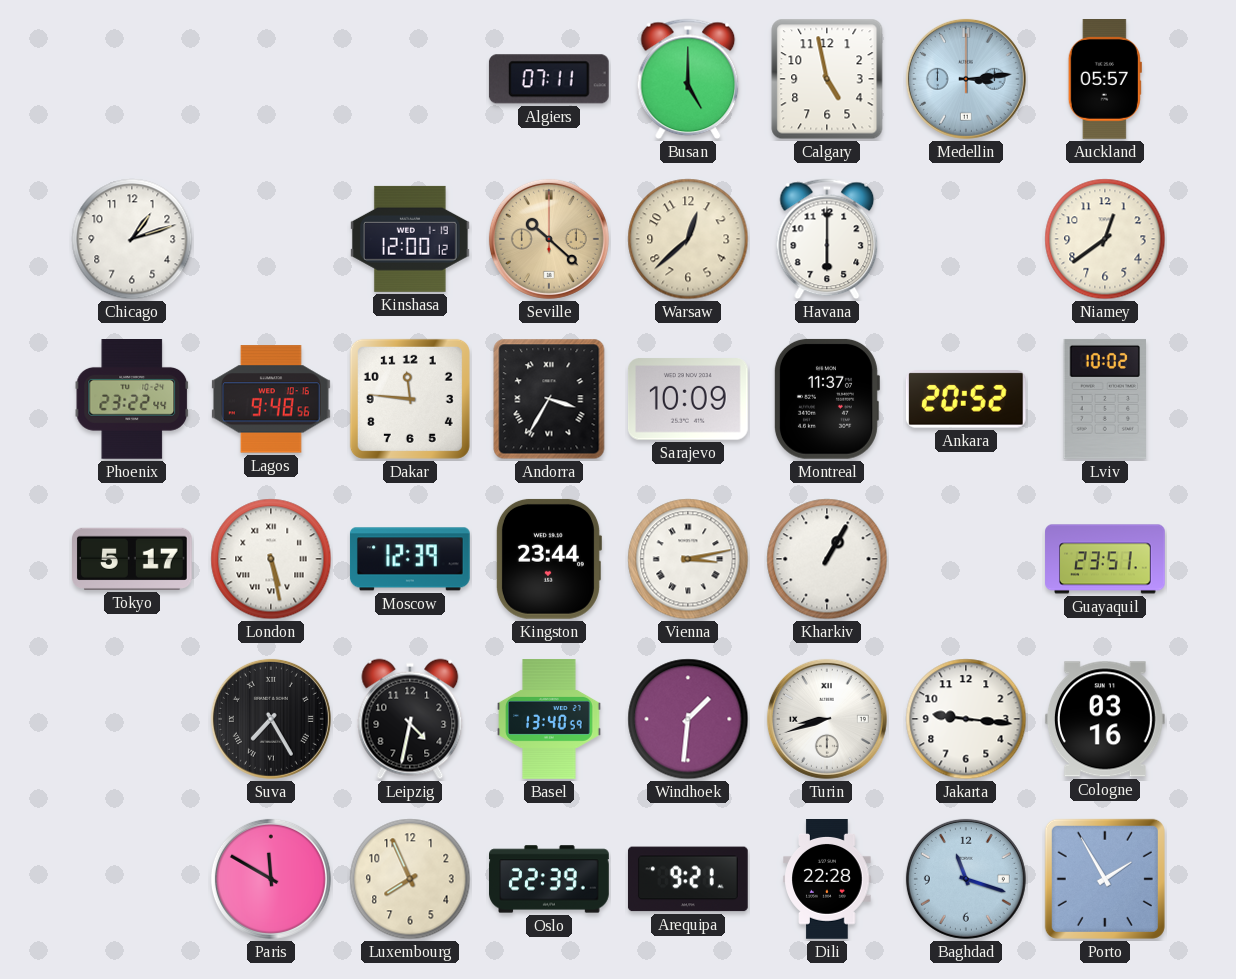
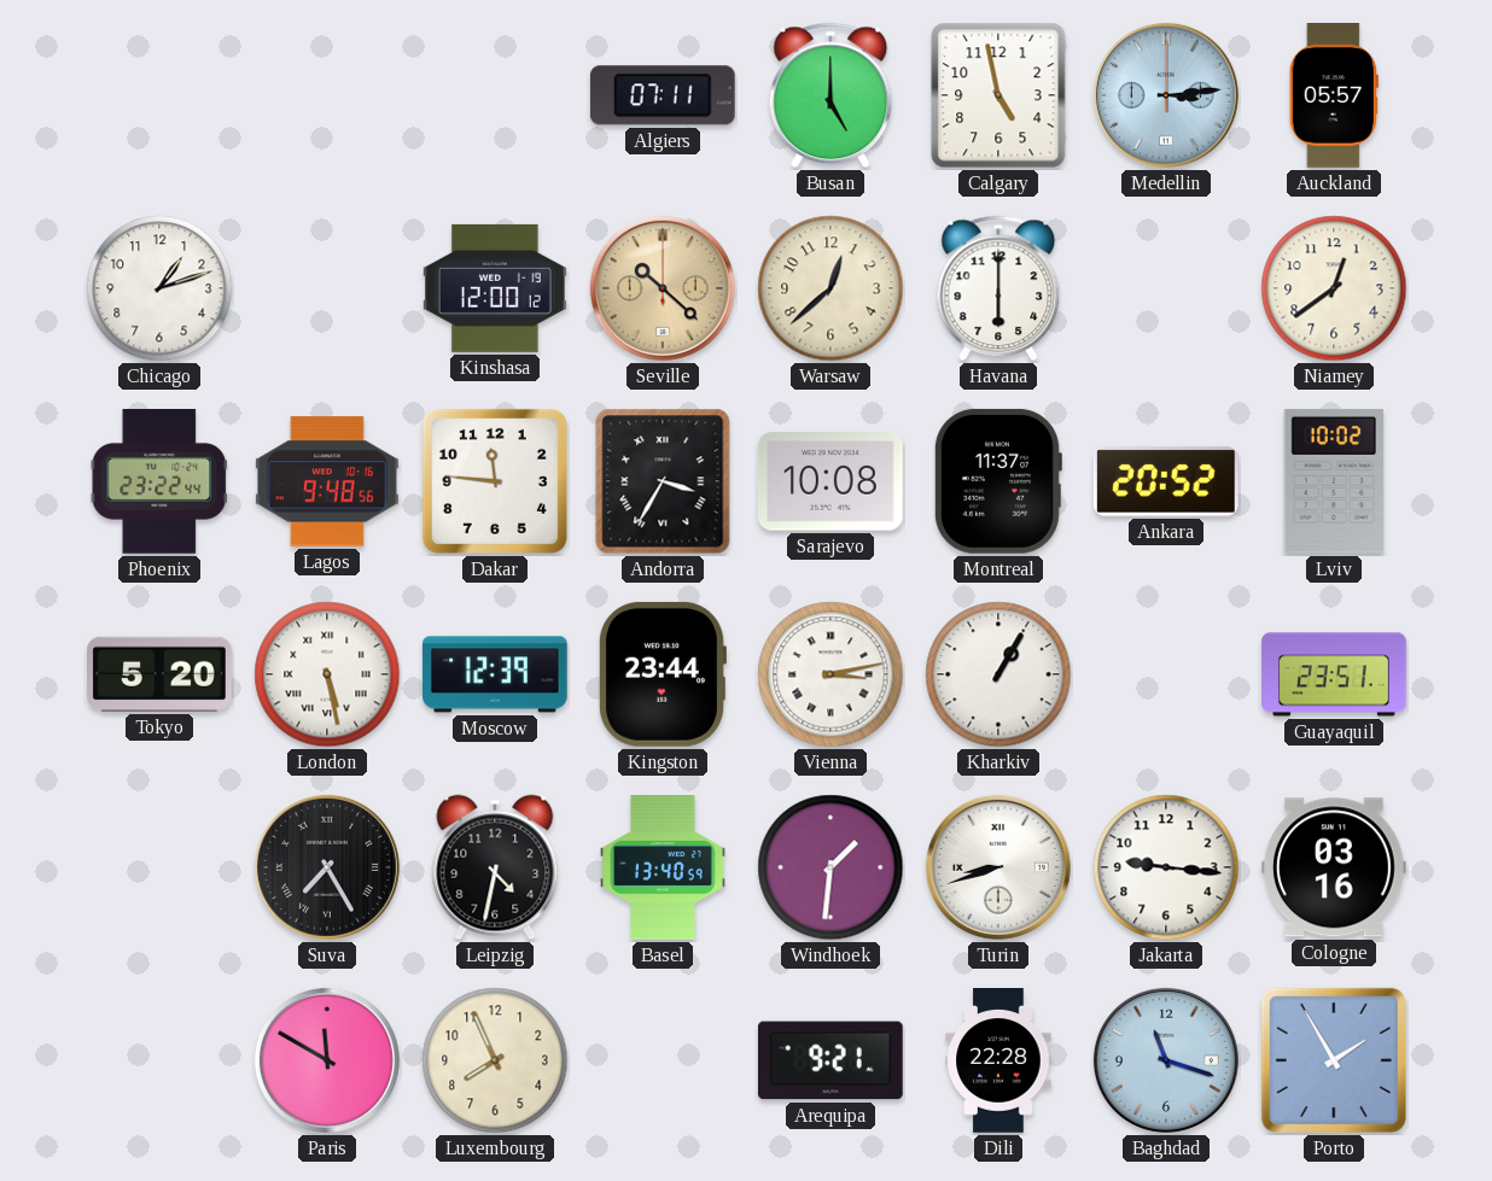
Sarajevo: 10:09 -> 10:08 (830, 481)
Tokyo: 5:17 -> 5:20 (161, 674)
Oslo: 22:39 -> none (549, 879)
